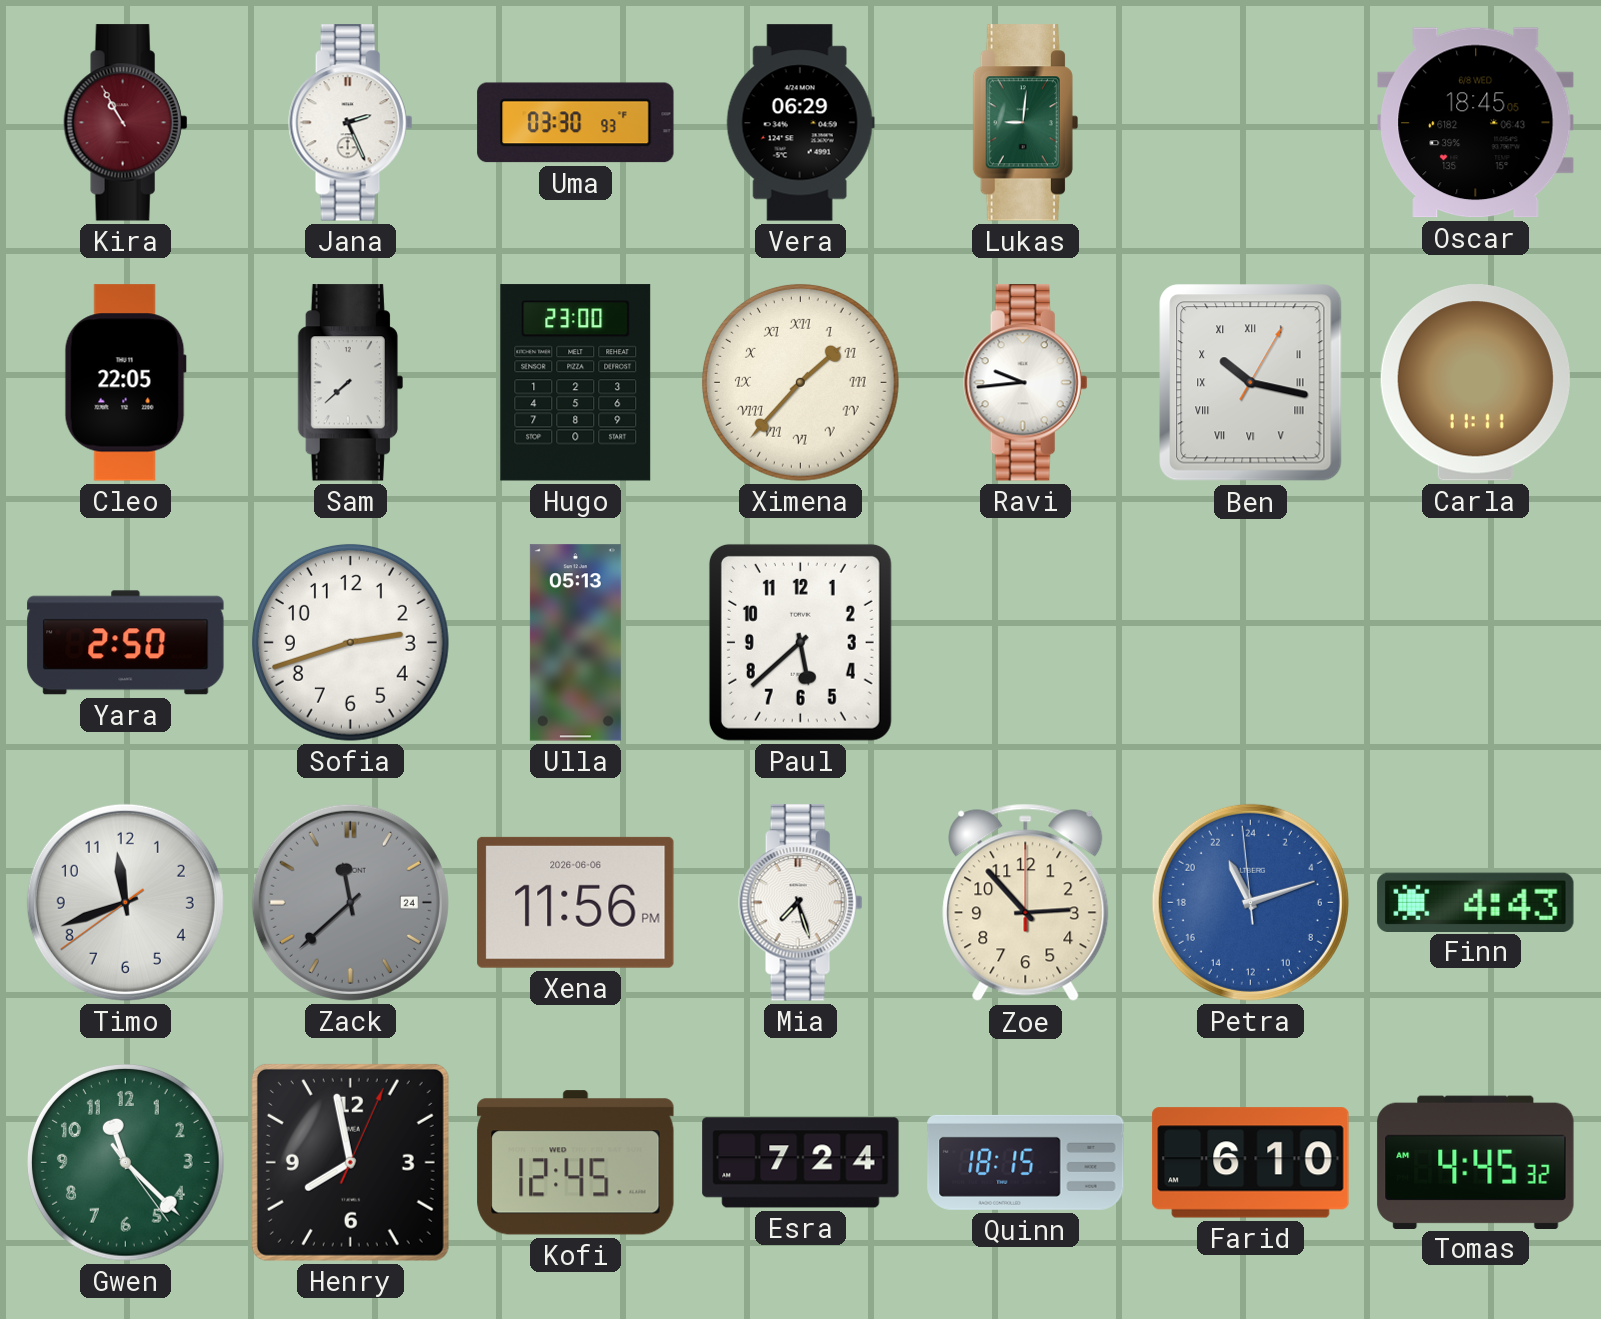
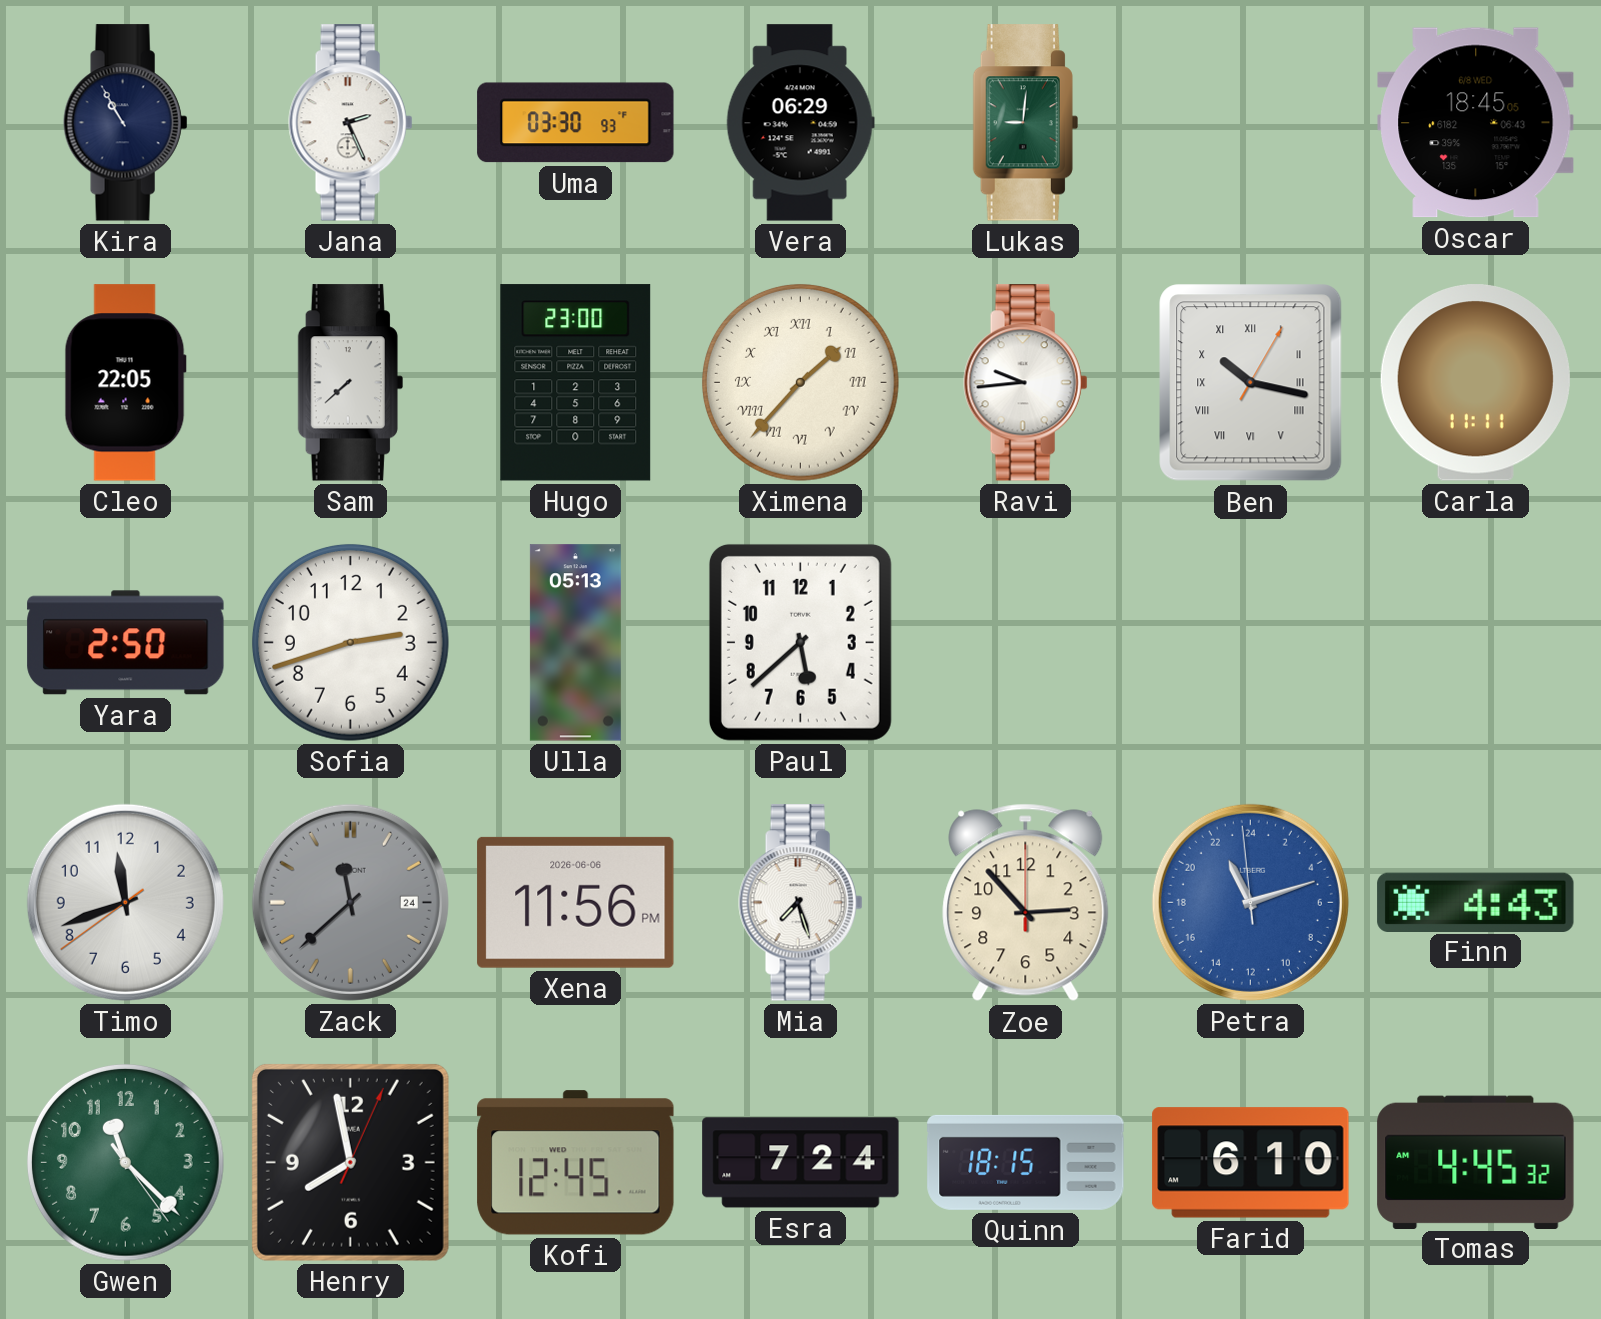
Kira dial: burgundy -> navy (126, 123)
